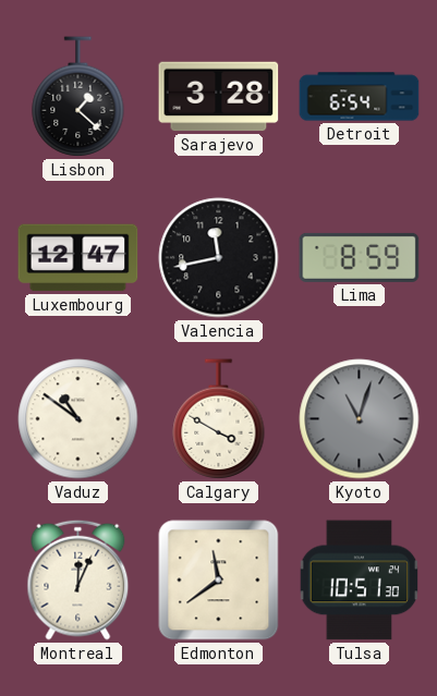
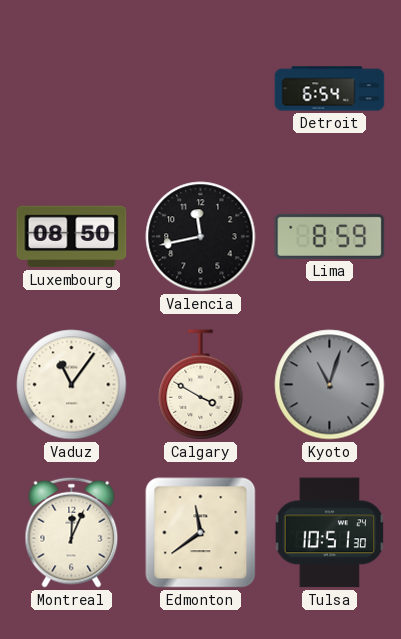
Lisbon: 1:22 -> none (78, 97)
Sarajevo: 3:28 -> none (219, 97)
Luxembourg: 12:47 -> 08:50 (72, 237)
Vaduz: 10:51 -> 11:06 (72, 385)
